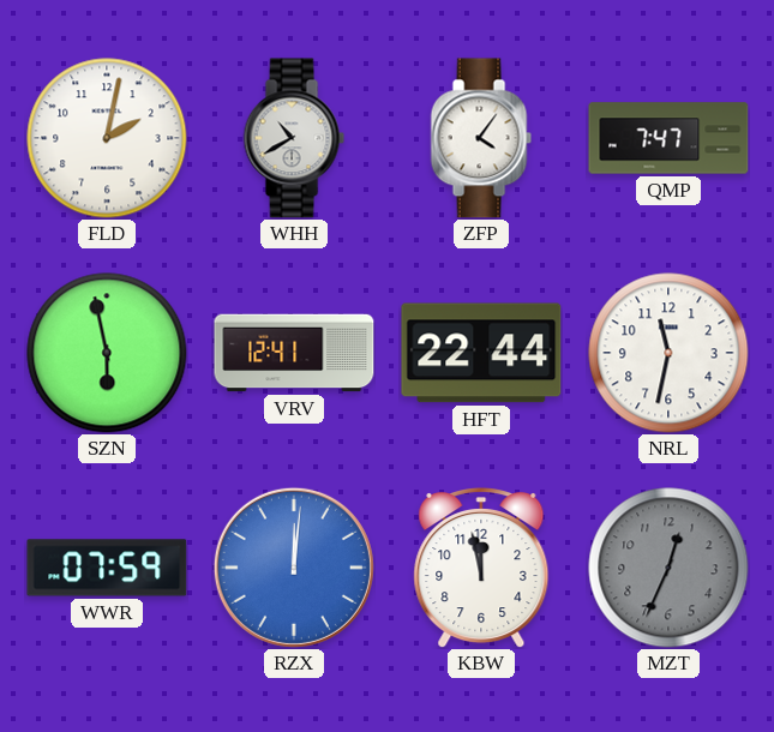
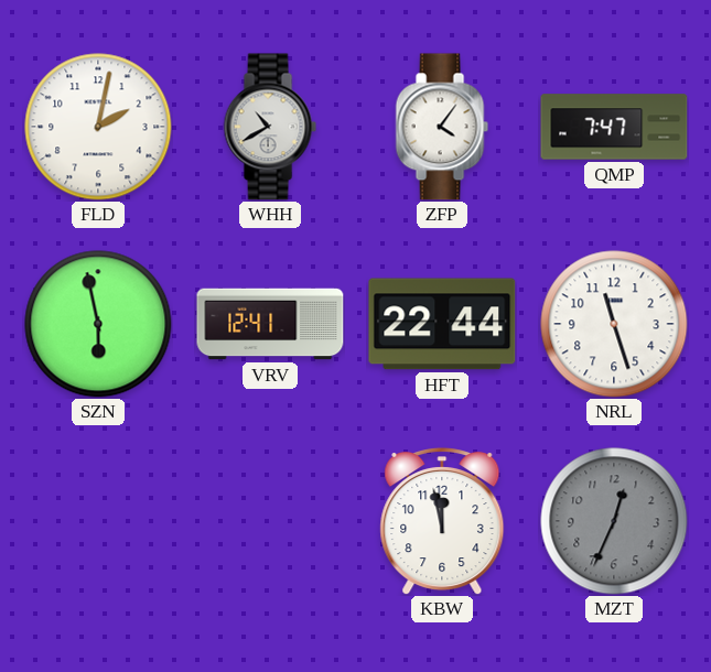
NRL: 11:32 -> 11:27 (614, 324)
WWR: 07:59 -> none (107, 568)
RZX: 12:01 -> none (294, 568)
